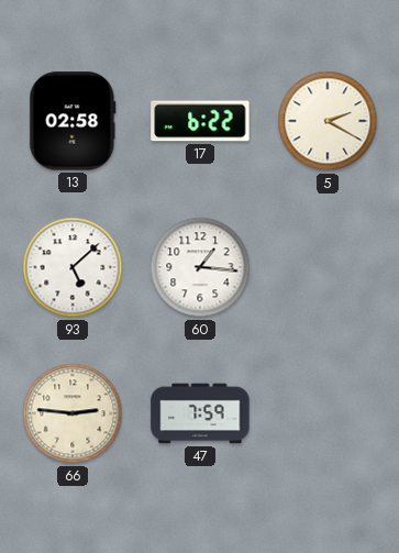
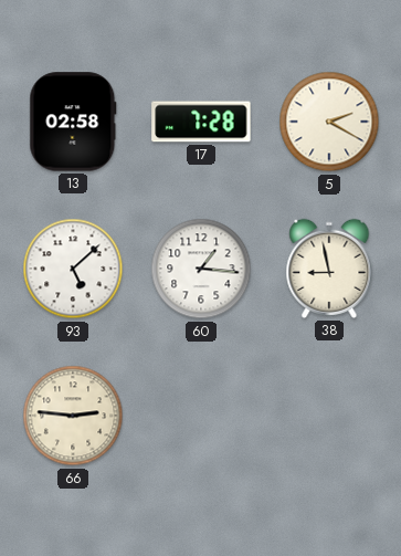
17: 6:22 -> 7:28 (201, 122)
38: none -> 8:58 (329, 269)
47: 7:59 -> none (200, 413)
